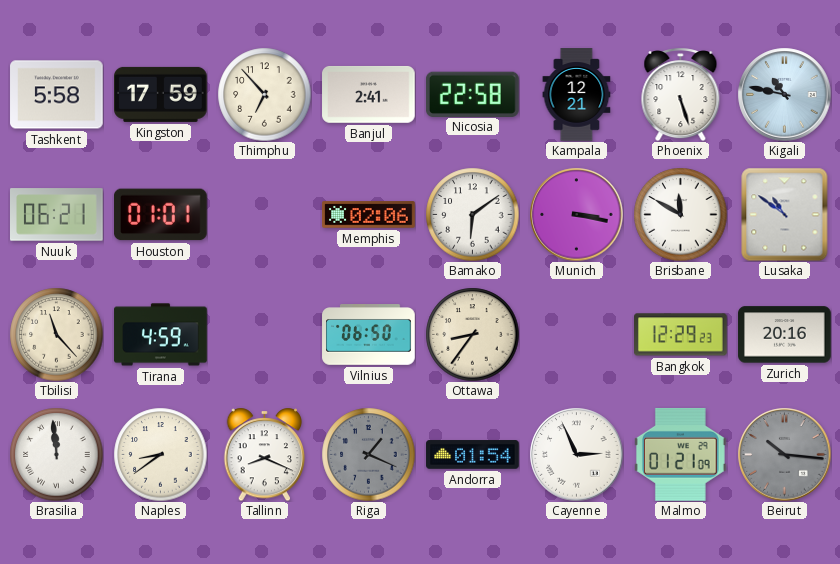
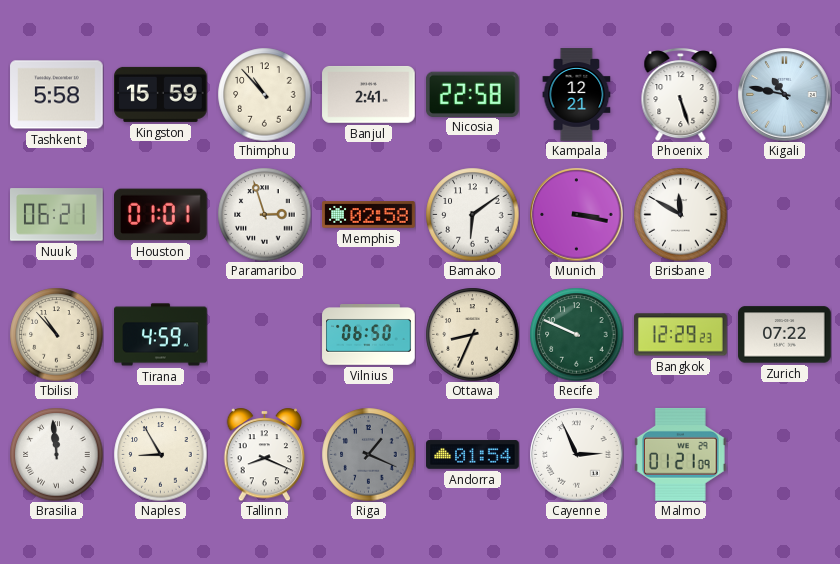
Kingston: 17:59 -> 15:59 (161, 94)
Thimphu: 6:53 -> 10:53 (264, 94)
Paramaribo: none -> 2:57 (264, 214)
Memphis: 02:06 -> 02:58 (369, 215)
Lusaka: 10:51 -> none (785, 214)
Tbilisi: 11:23 -> 10:53 (56, 334)
Ottawa: 8:36 -> 8:34 (472, 334)
Recife: none -> 9:49 (576, 334)
Zurich: 20:16 -> 07:22 (785, 335)
Naples: 8:39 -> 8:55 (160, 454)
Beirut: 10:16 -> none (784, 454)
